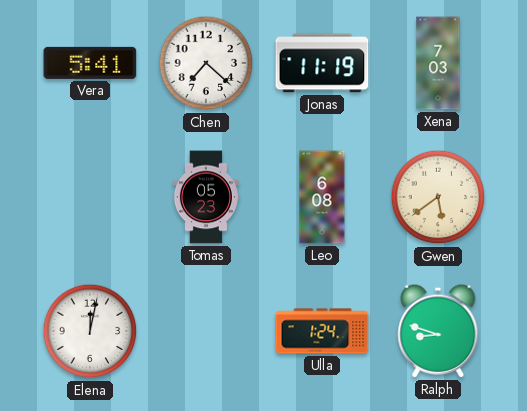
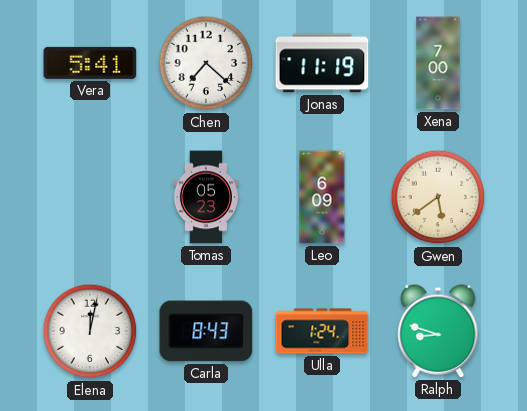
Xena: 7:03 -> 7:00 (438, 63)
Leo: 6:08 -> 6:09 (322, 197)
Carla: none -> 8:43 (206, 331)
